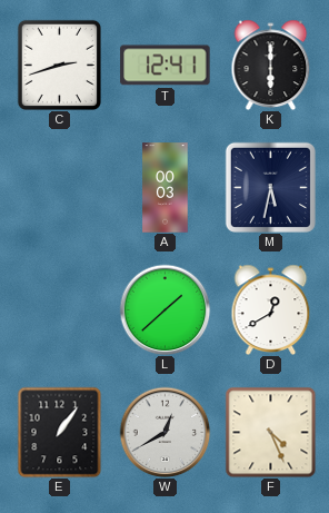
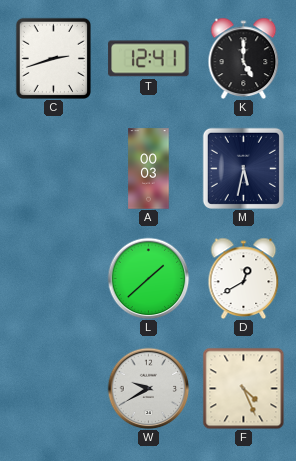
K: 6:00 -> 5:00 (244, 58)
E: 1:06 -> none (60, 432)
W: 12:40 -> 9:40 (148, 388)
